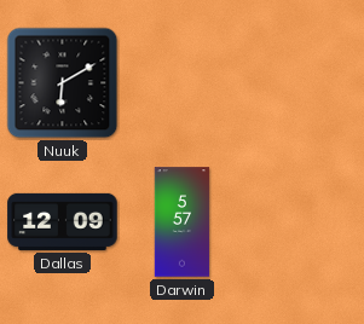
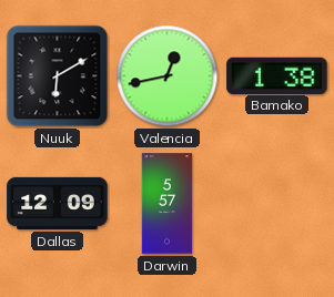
Valencia: none -> 12:43 (168, 76)
Bamako: none -> 1:38 (277, 75)
